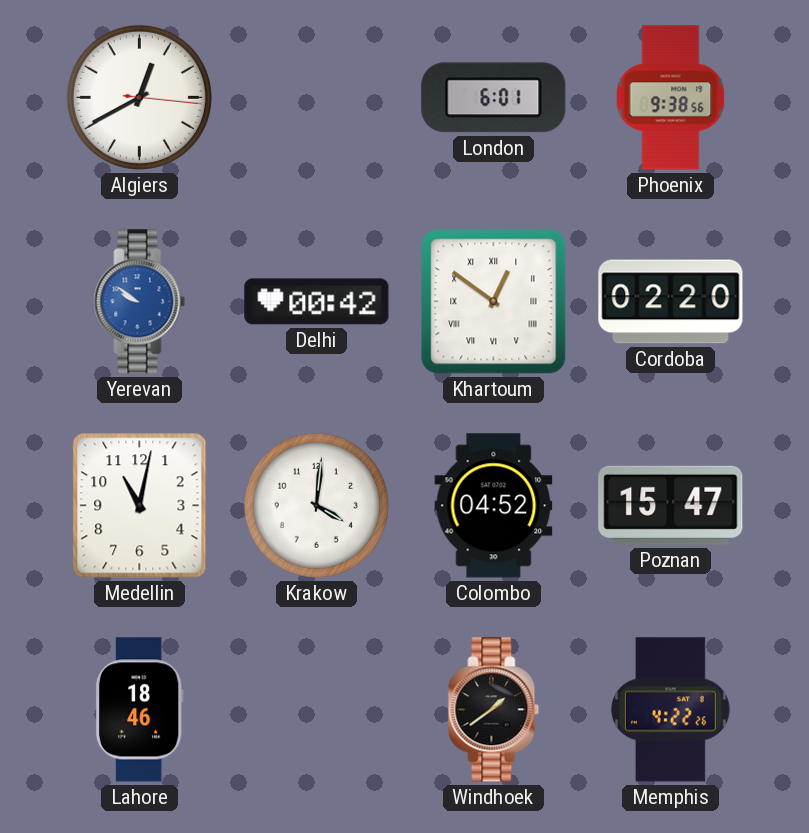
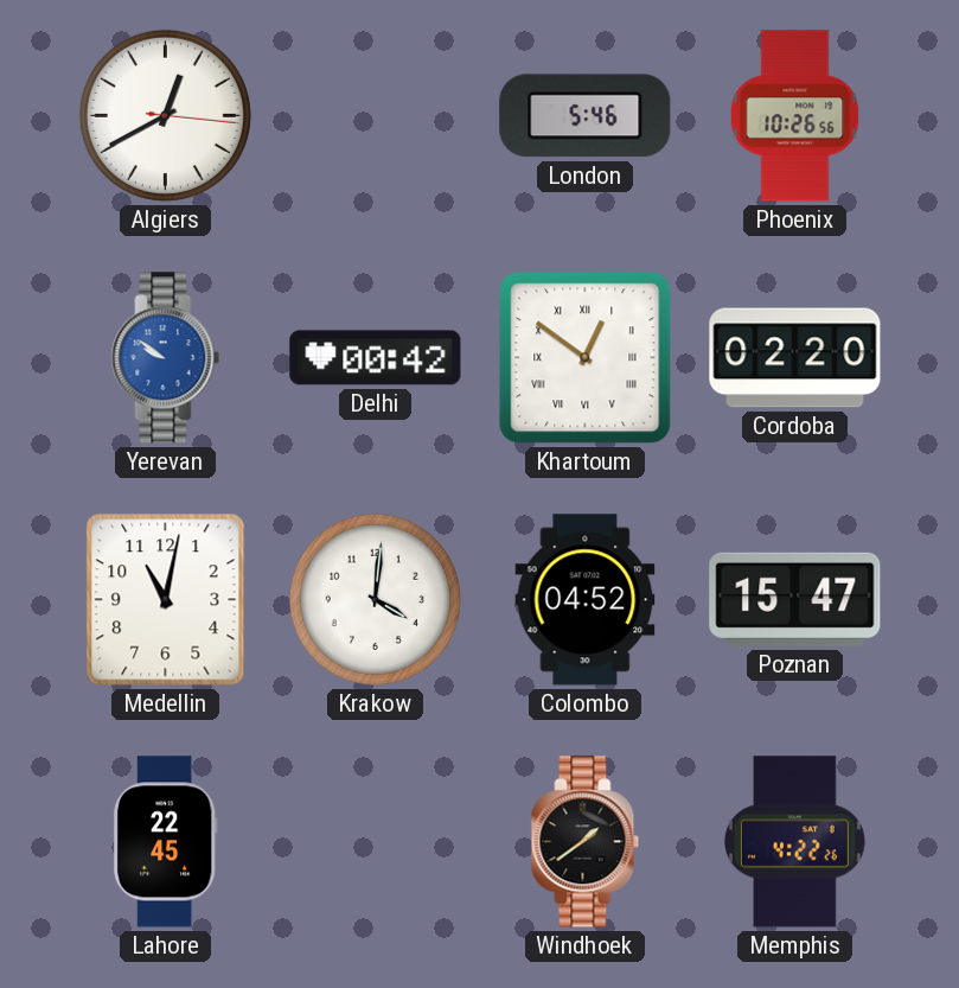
London: 6:01 -> 5:46 (586, 116)
Phoenix: 9:38 -> 10:26 (795, 116)
Lahore: 18:46 -> 22:45 (165, 842)
